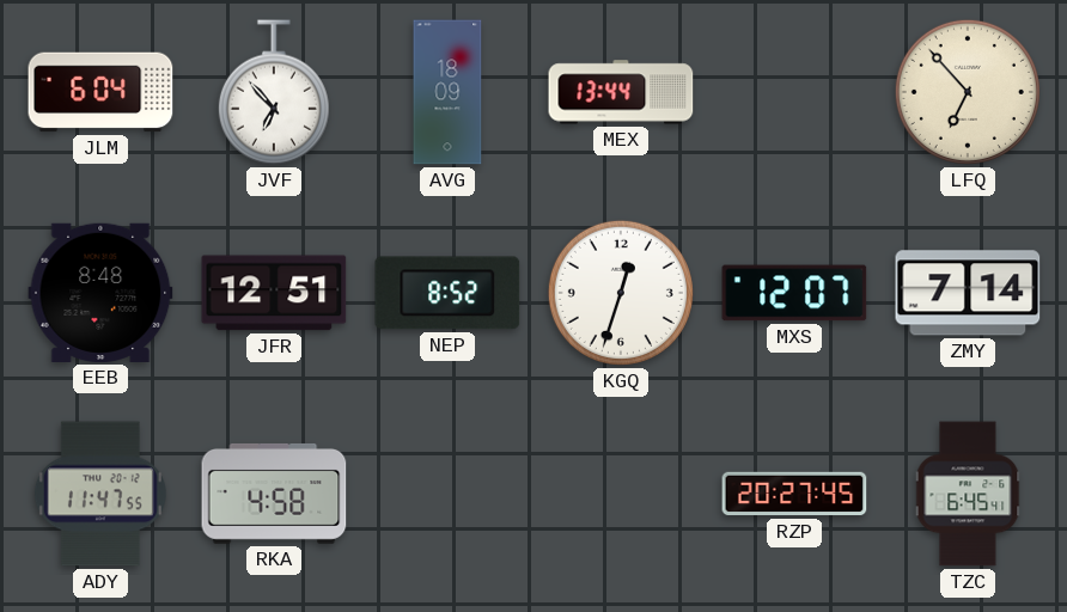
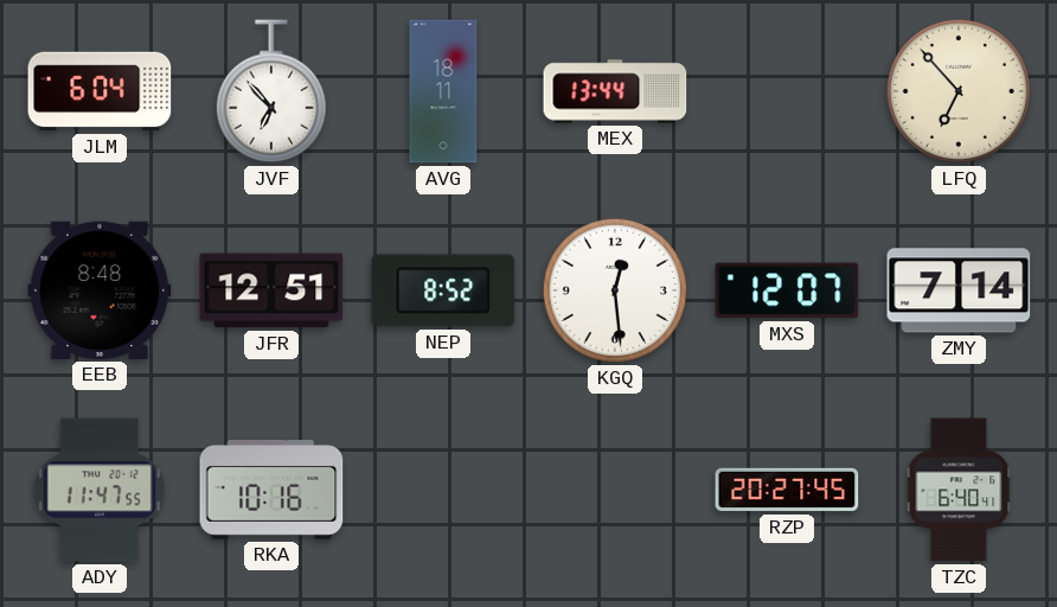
AVG: 18:09 -> 18:11 (443, 91)
KGQ: 12:33 -> 12:29 (615, 290)
RKA: 4:58 -> 10:16 (271, 490)
TZC: 6:45 -> 6:40 (959, 490)
